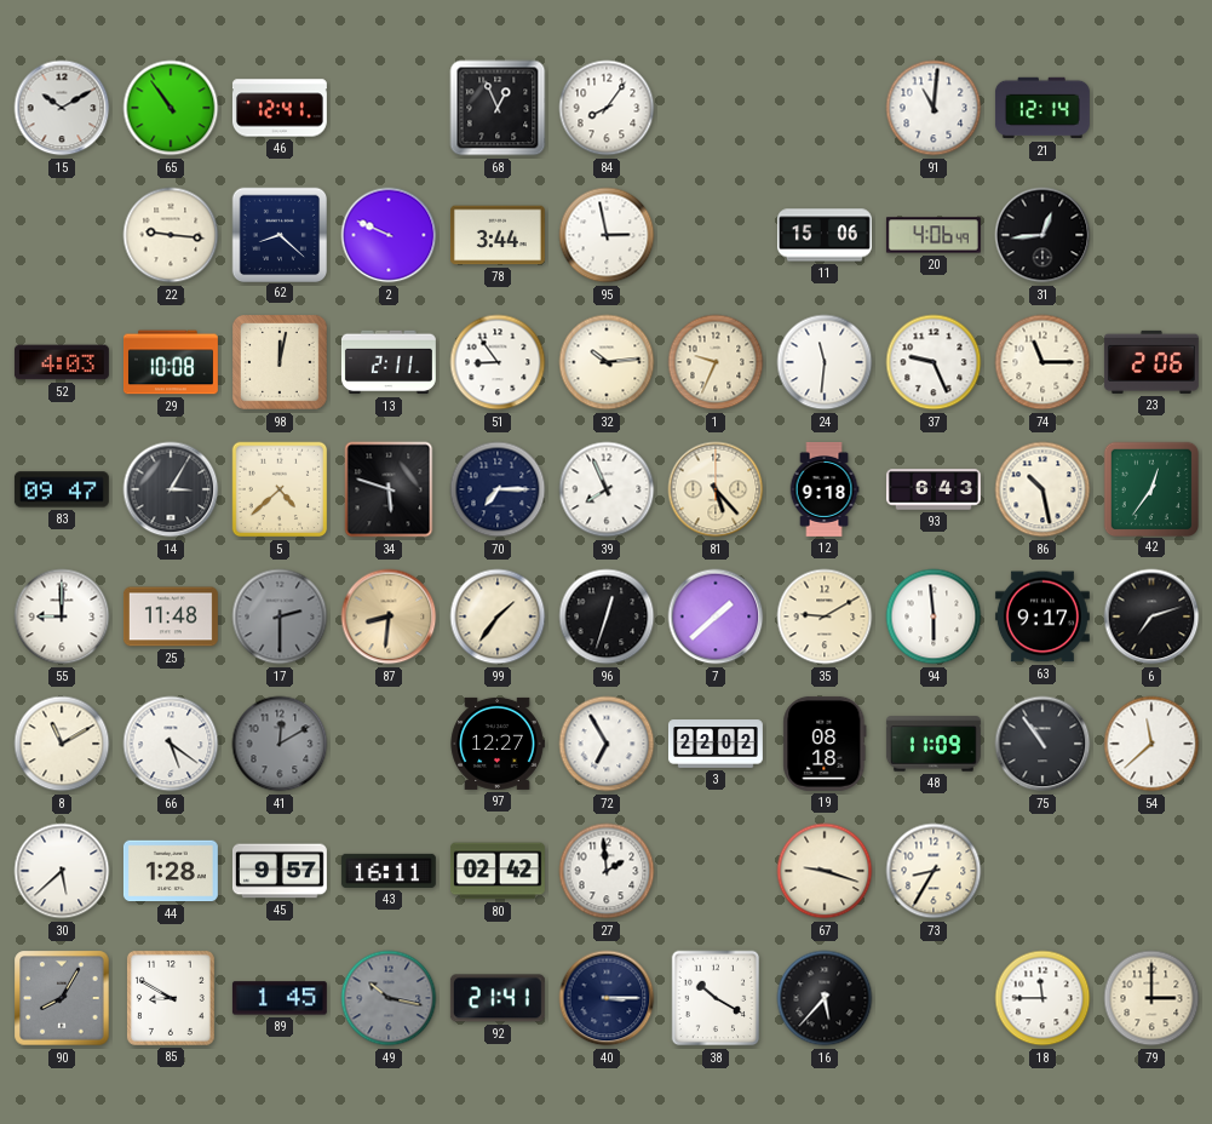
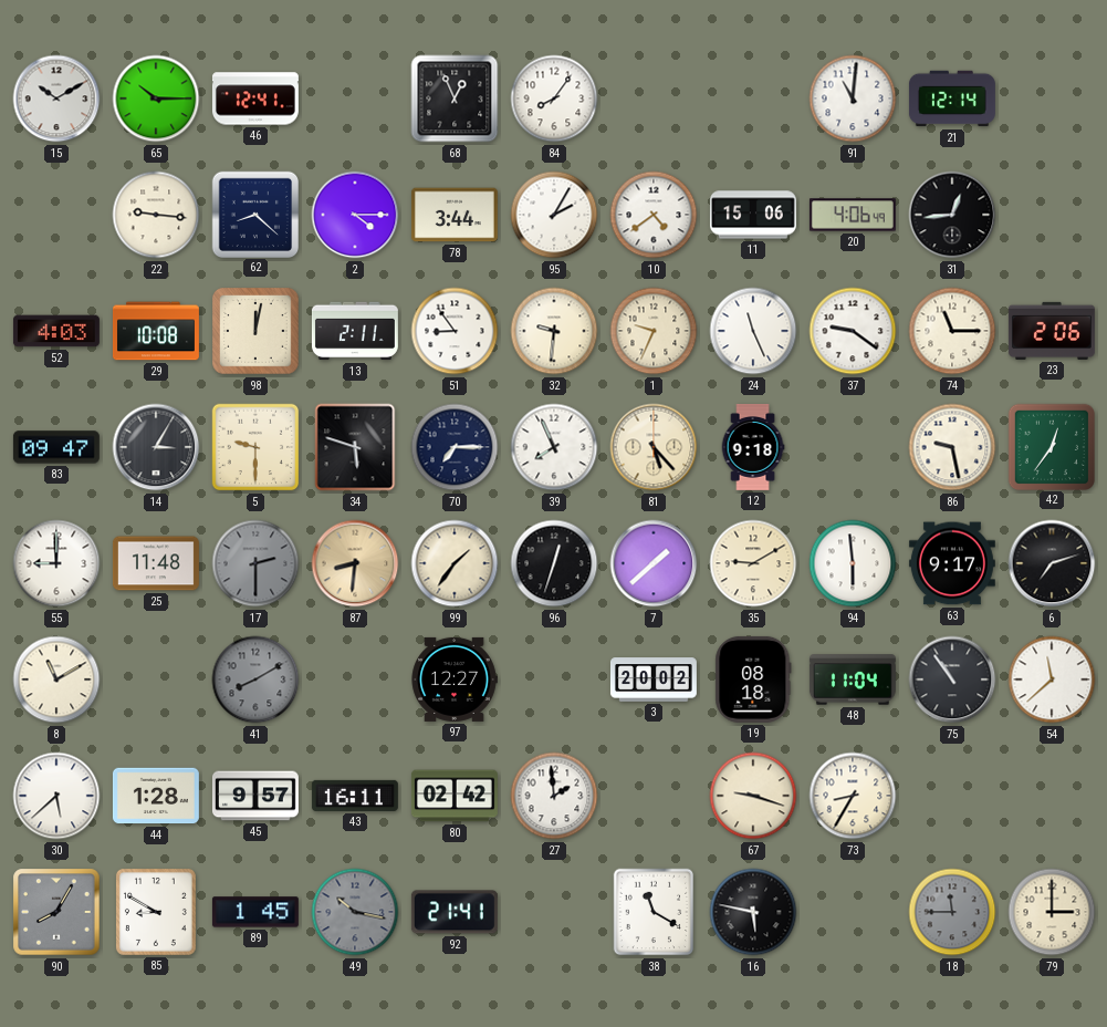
65: 10:54 -> 10:15 (156, 98)
2: 9:49 -> 4:15 (355, 215)
95: 2:58 -> 2:05 (554, 215)
10: none -> 4:39 (654, 215)
32: 10:14 -> 9:31 (554, 331)
24: 11:31 -> 11:26 (753, 331)
37: 9:26 -> 9:21 (853, 331)
5: 4:38 -> 9:30 (255, 447)
93: 6:43 -> none (934, 489)
86: 10:28 -> 9:28 (952, 447)
66: 5:21 -> none (171, 744)
41: 12:10 -> 8:10 (255, 680)
72: 6:55 -> none (607, 744)
3: 22:02 -> 20:02 (654, 680)
48: 11:09 -> 11:04 (853, 680)
40: 3:15 -> none (607, 998)
38: 10:20 -> 11:20 (654, 912)
16: 5:37 -> 5:47 (753, 912)
18 dial: white -> grey (952, 912)
